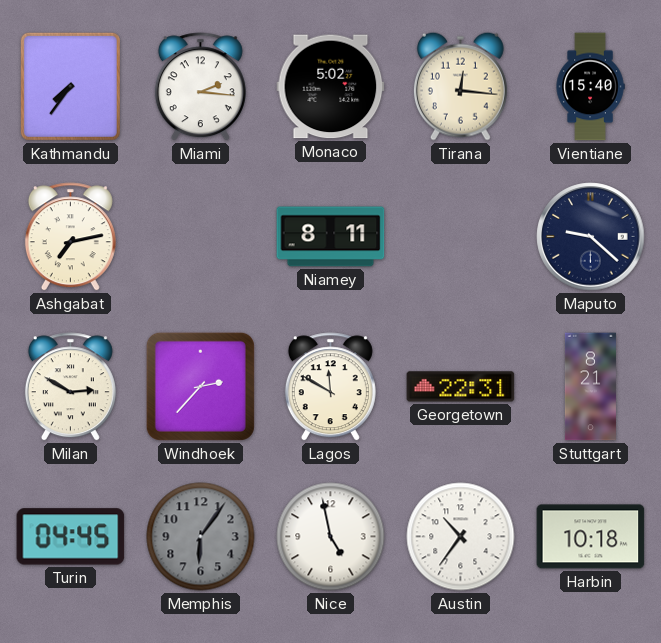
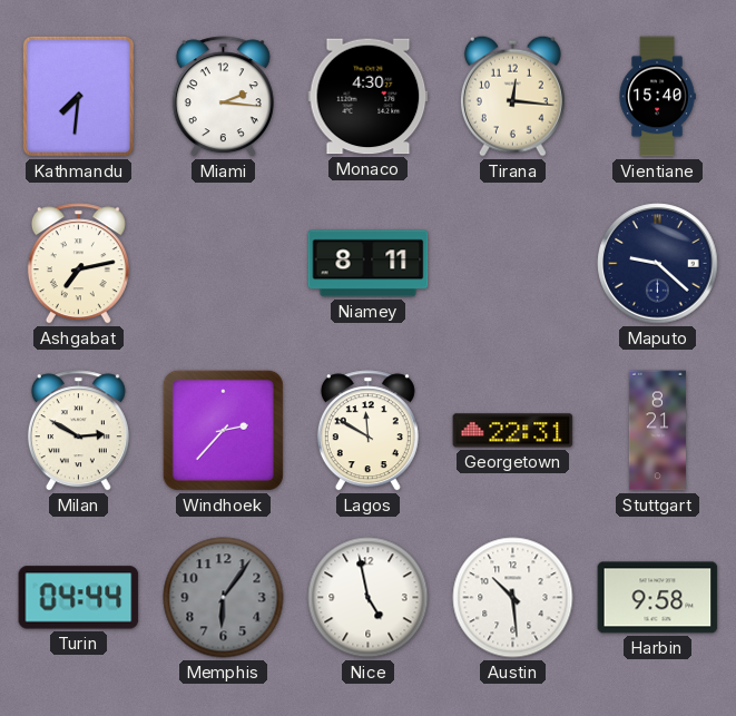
Kathmandu: 7:36 -> 7:31 (78, 96)
Monaco: 5:02 -> 4:30 (369, 97)
Turin: 04:45 -> 04:44 (79, 598)
Austin: 10:36 -> 10:29 (513, 598)
Harbin: 10:18 -> 9:58 (658, 598)
